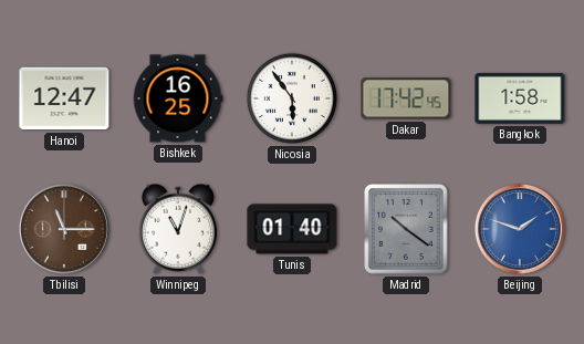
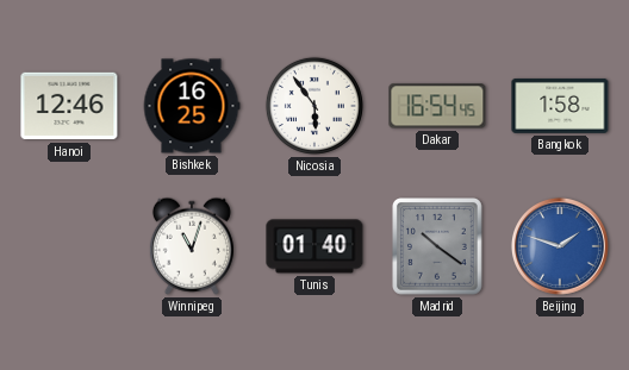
Hanoi: 12:47 -> 12:46 (69, 106)
Dakar: 17:42 -> 16:54 (437, 106)
Tbilisi: 11:15 -> none (64, 229)
